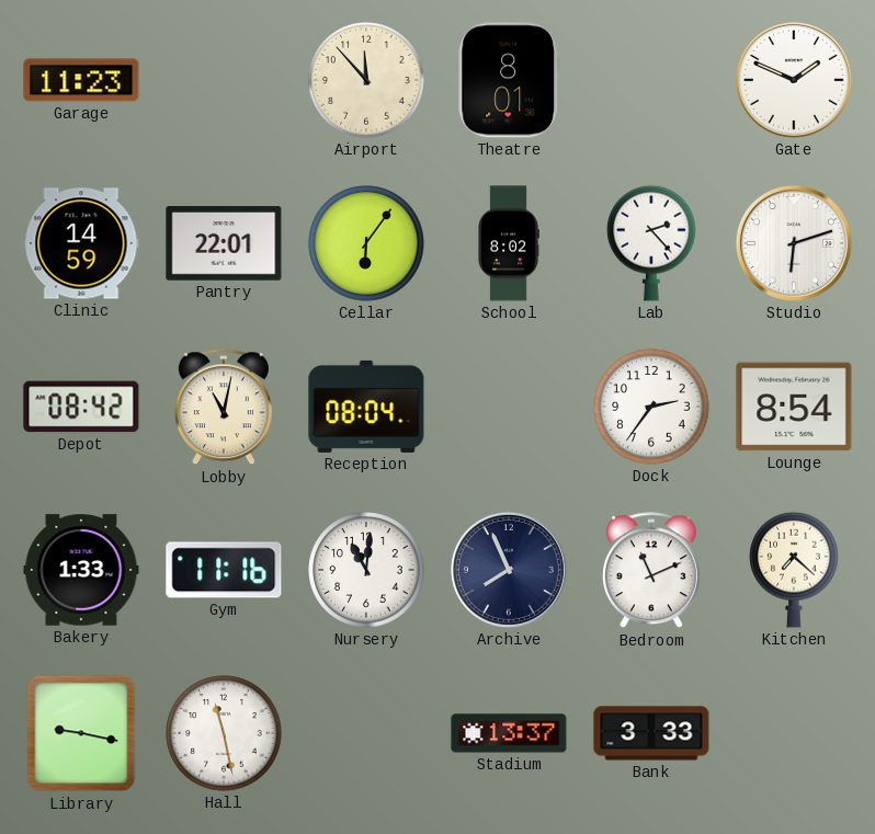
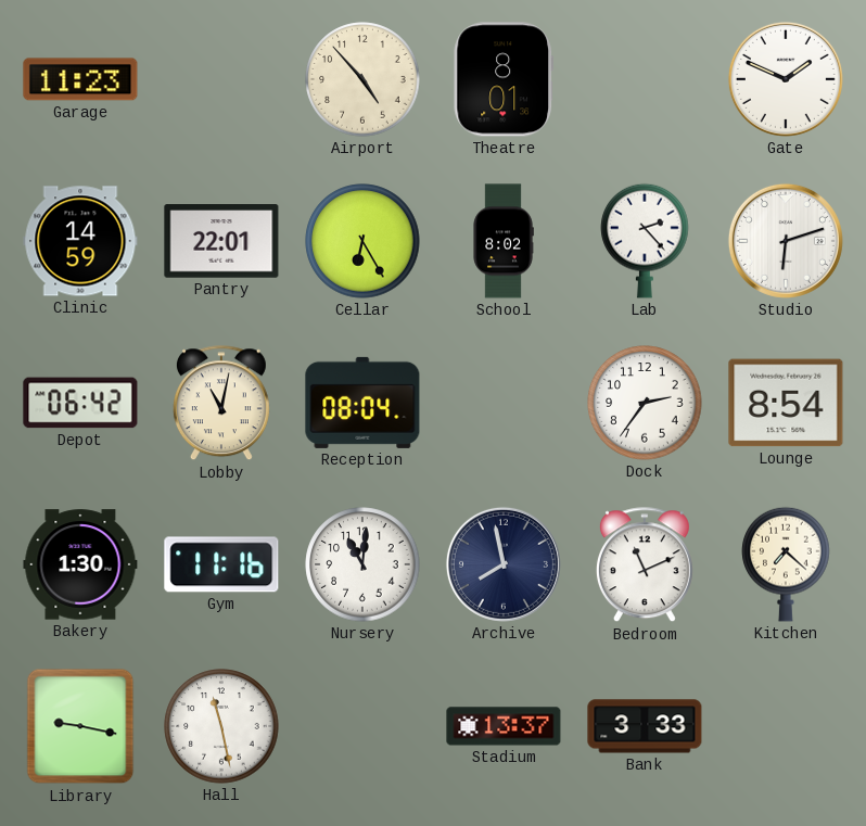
Airport: 11:53 -> 4:53 (362, 79)
Cellar: 6:06 -> 6:25 (362, 241)
Depot: 08:42 -> 06:42 (80, 403)
Bakery: 1:33 -> 1:30 (80, 564)
Archive: 7:56 -> 7:58 (504, 564)
